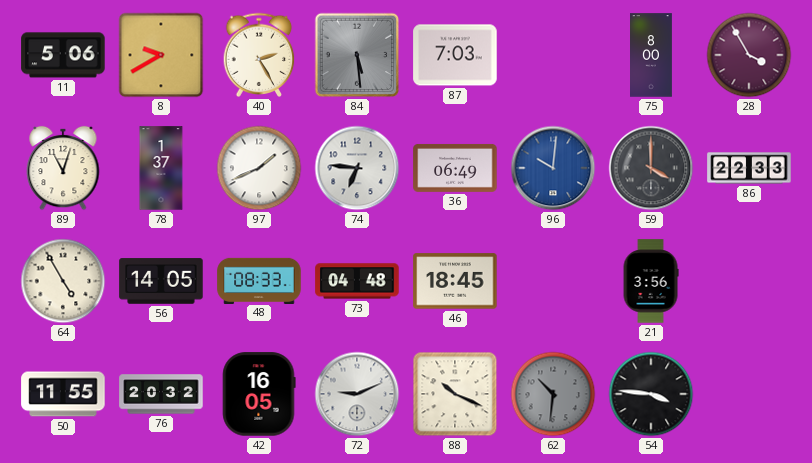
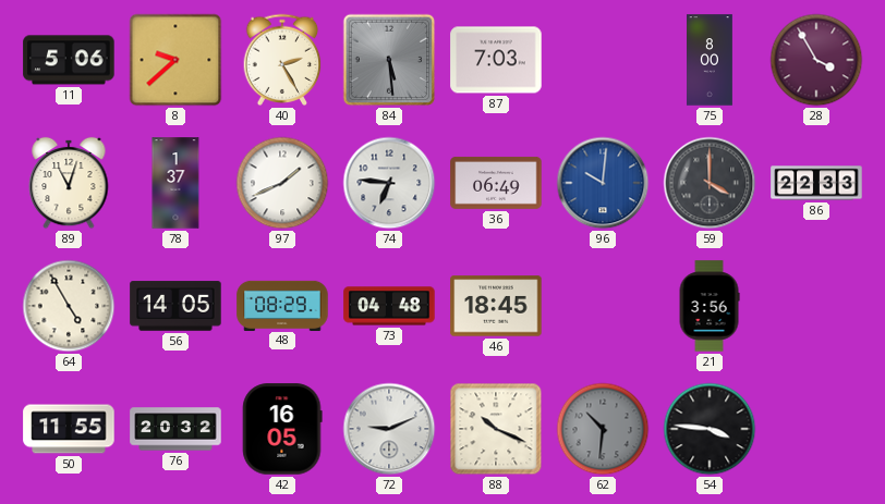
8: 9:40 -> 9:38 (175, 60)
48: 08:33 -> 08:29 (282, 305)
